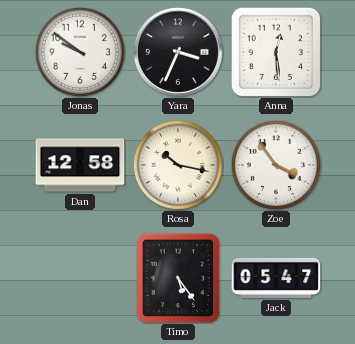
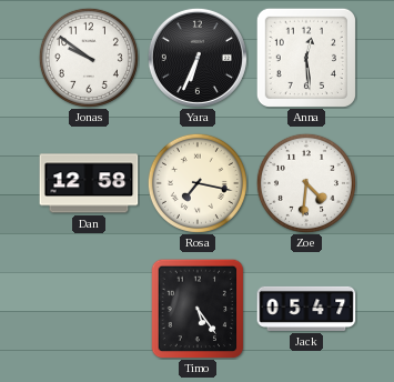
Yara: 3:34 -> 6:34 (198, 58)
Rosa: 10:17 -> 7:17 (198, 183)
Zoe: 3:54 -> 4:31 (306, 183)
